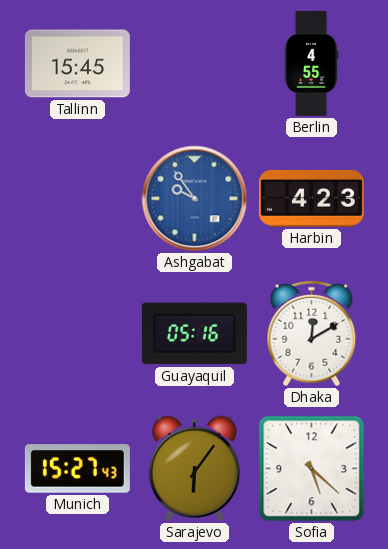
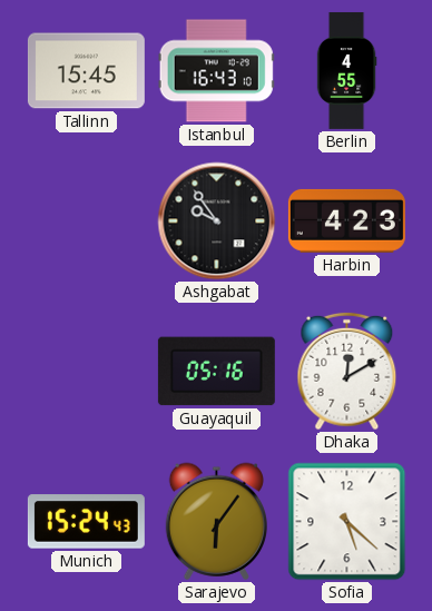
Istanbul: none -> 16:43 (216, 71)
Ashgabat dial: blue -> black (217, 221)
Munich: 15:27 -> 15:24 (86, 522)
